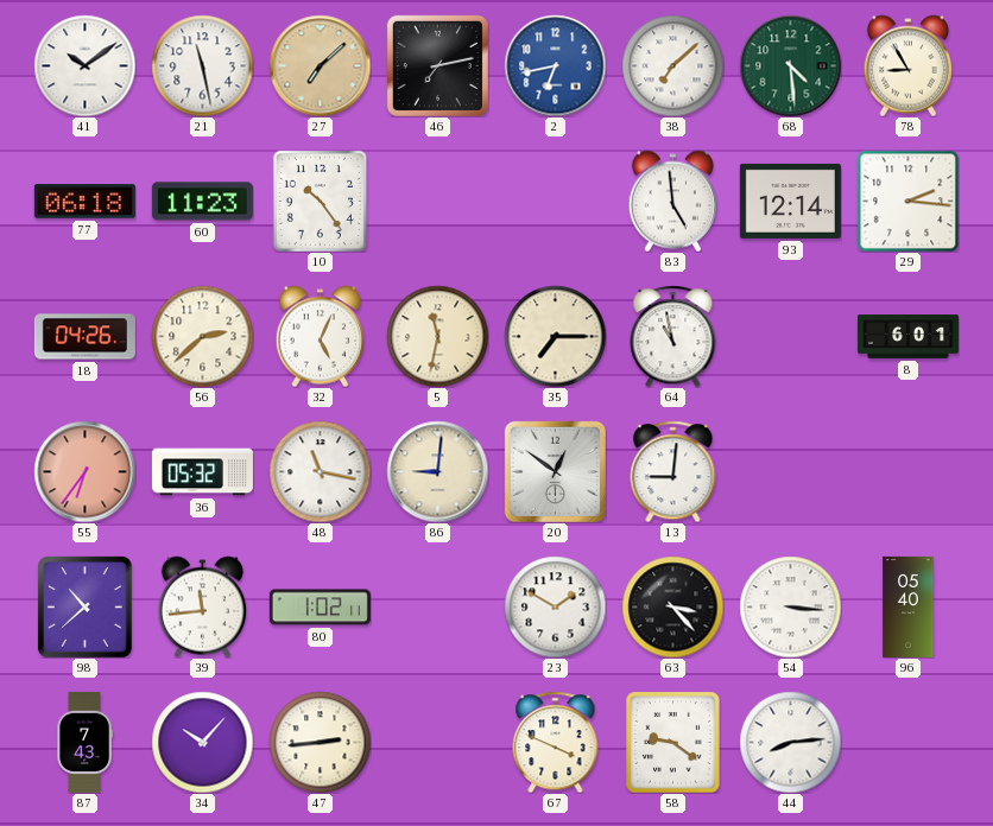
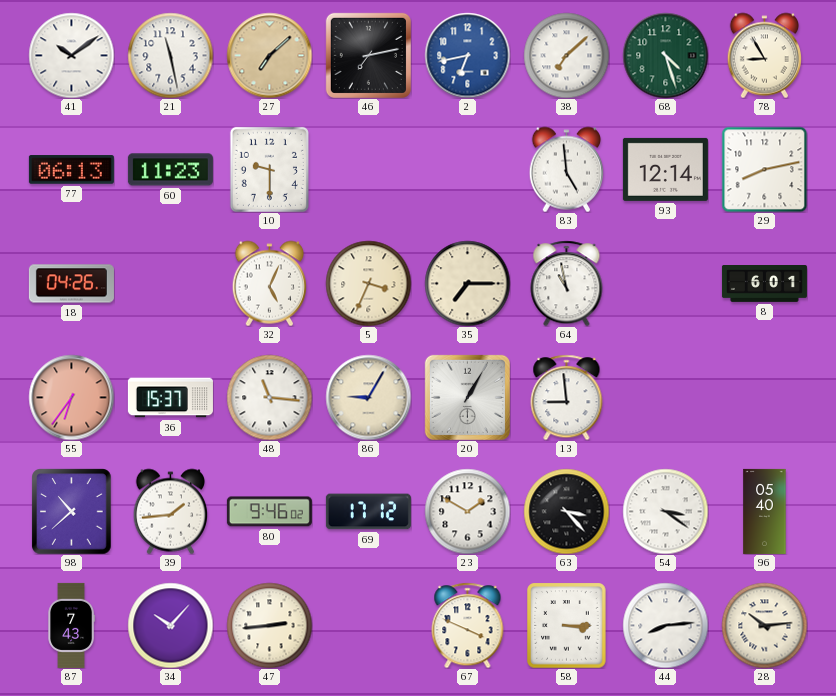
68: 4:29 -> 4:27 (665, 55)
77: 06:18 -> 06:13 (71, 170)
10: 10:24 -> 9:30 (269, 169)
29: 2:16 -> 8:13 (764, 169)
56: 2:38 -> none (202, 336)
5: 11:32 -> 3:34 (368, 283)
36: 05:32 -> 15:37 (170, 398)
48: 11:17 -> 11:16 (269, 397)
86: 9:01 -> 9:05 (368, 397)
20: 12:51 -> 1:05 (467, 397)
13: 9:01 -> 8:59 (567, 397)
39: 11:44 -> 1:44 (170, 511)
80: 1:02 -> 9:46 (269, 512)
69: none -> 17:12 (368, 512)
54: 3:16 -> 3:21 (665, 511)
58: 9:21 -> 3:15 (567, 625)
28: none -> 10:14 (764, 625)
